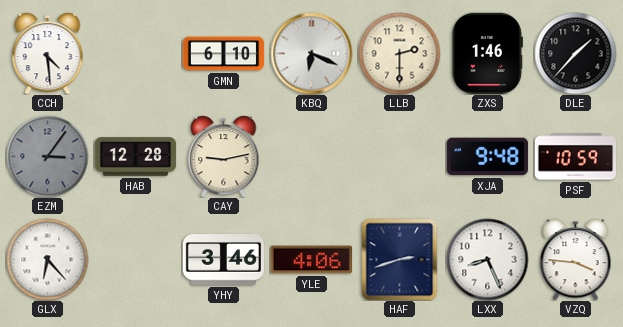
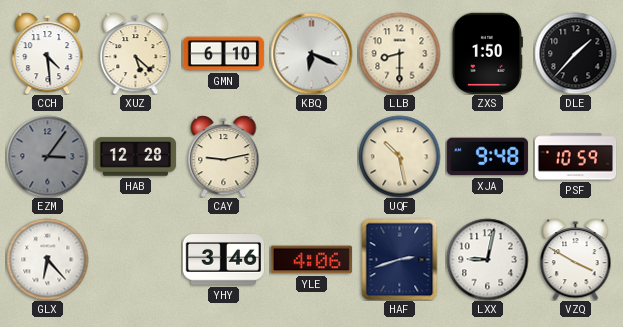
XUZ: none -> 5:22 (136, 53)
LLB: 2:30 -> 8:30 (399, 53)
ZXS: 1:46 -> 1:50 (487, 53)
UQF: none -> 10:28 (399, 156)
LXX: 8:26 -> 9:02 (487, 259)
VZQ: 3:46 -> 3:50 (576, 259)
